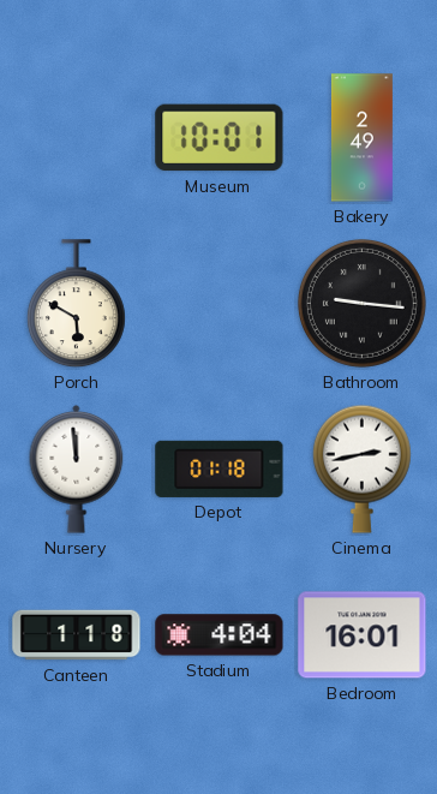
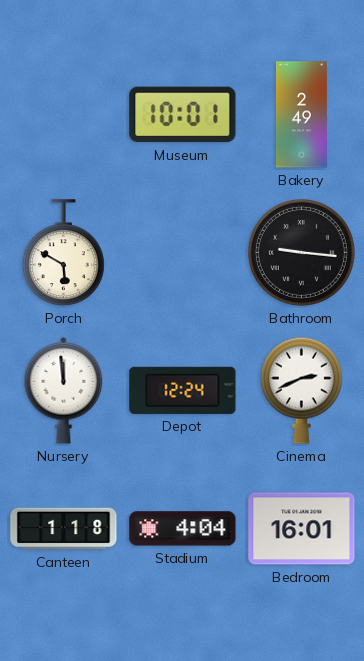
Depot: 01:18 -> 12:24 (183, 390)
Cinema: 2:43 -> 2:41 (301, 390)
